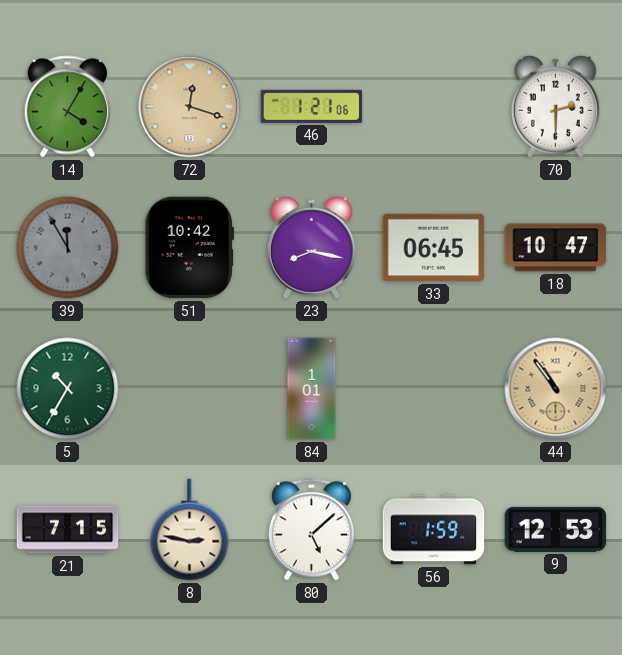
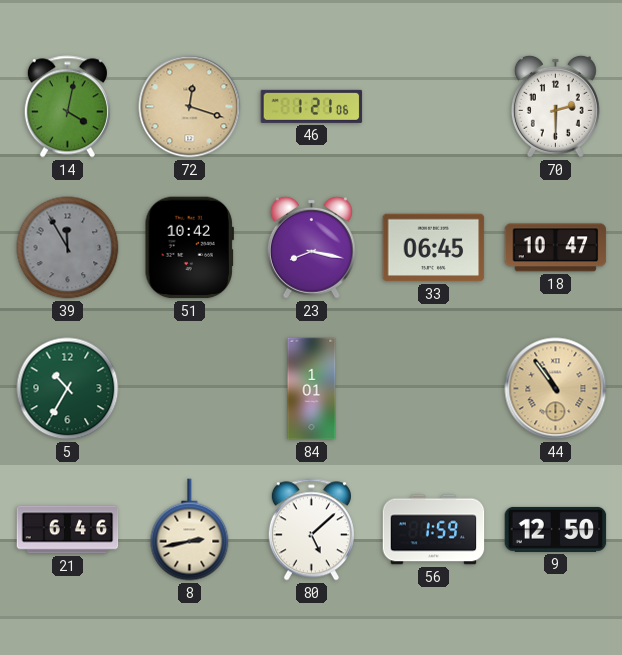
14: 4:05 -> 4:02 (67, 107)
21: 7:15 -> 6:46 (68, 530)
8: 2:47 -> 2:43 (190, 530)
9: 12:53 -> 12:50 (556, 529)
